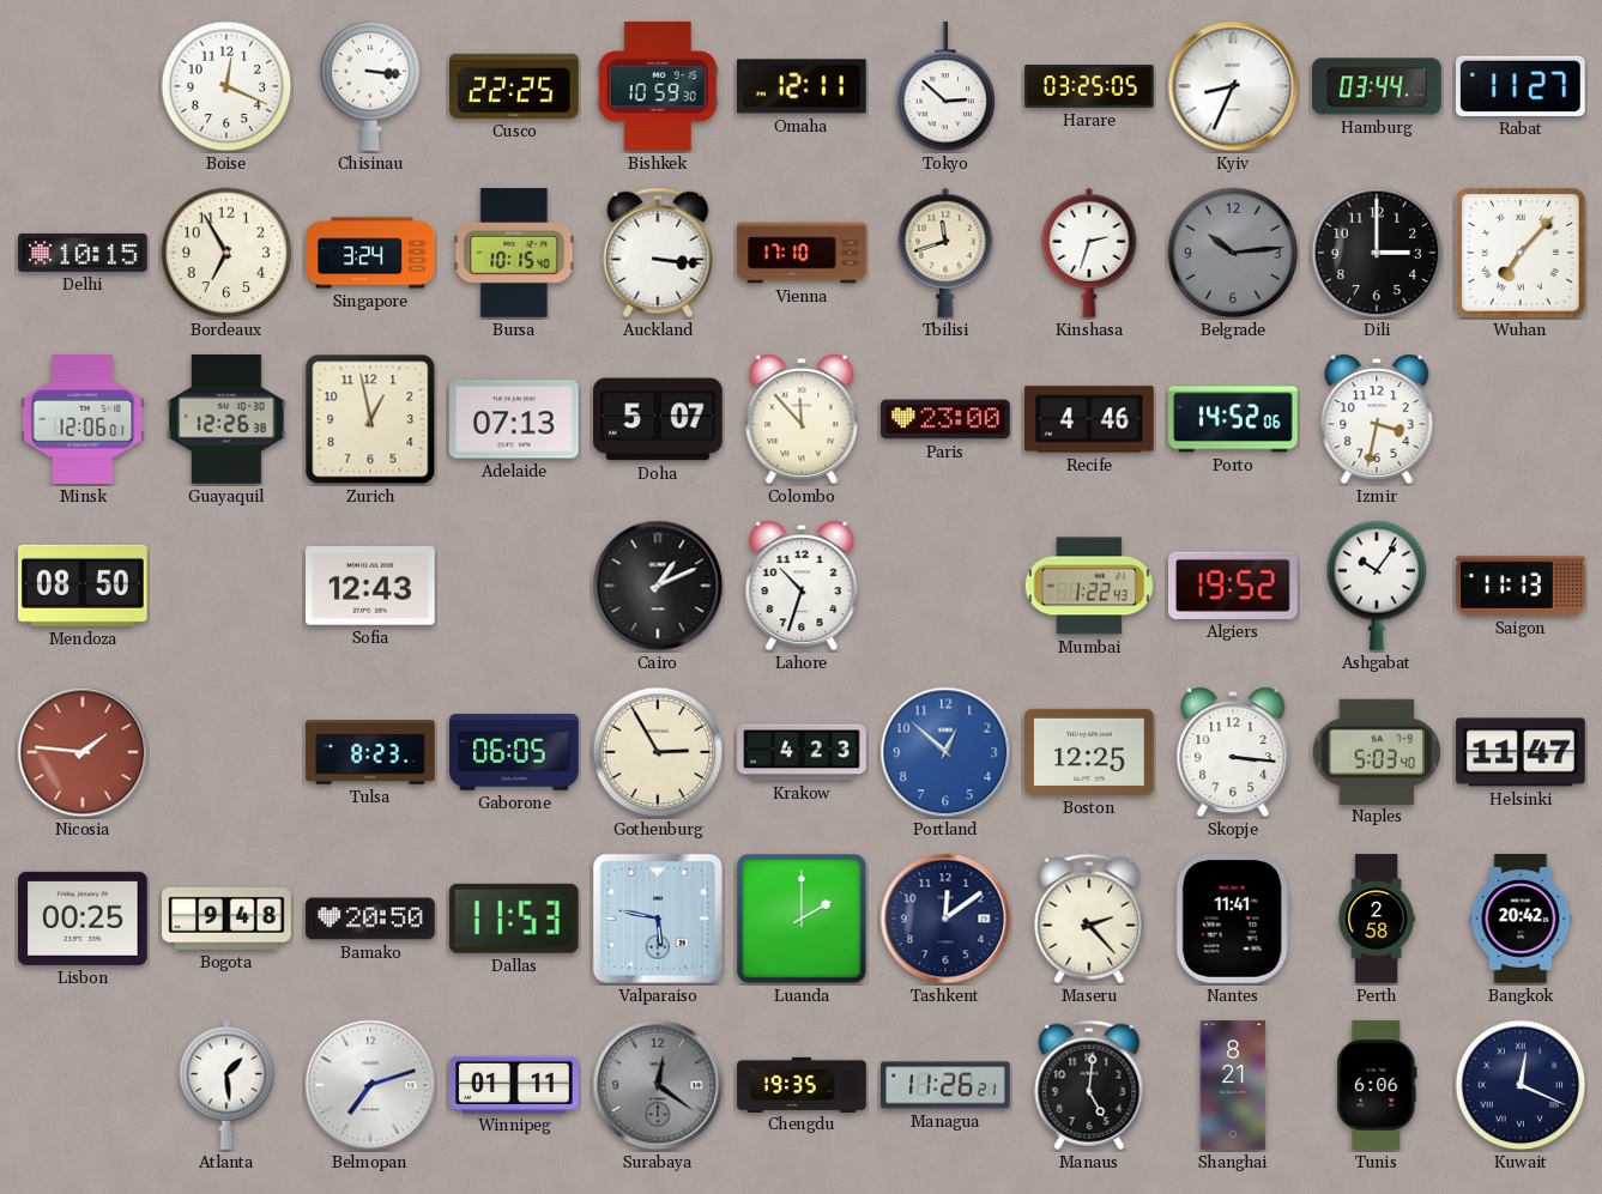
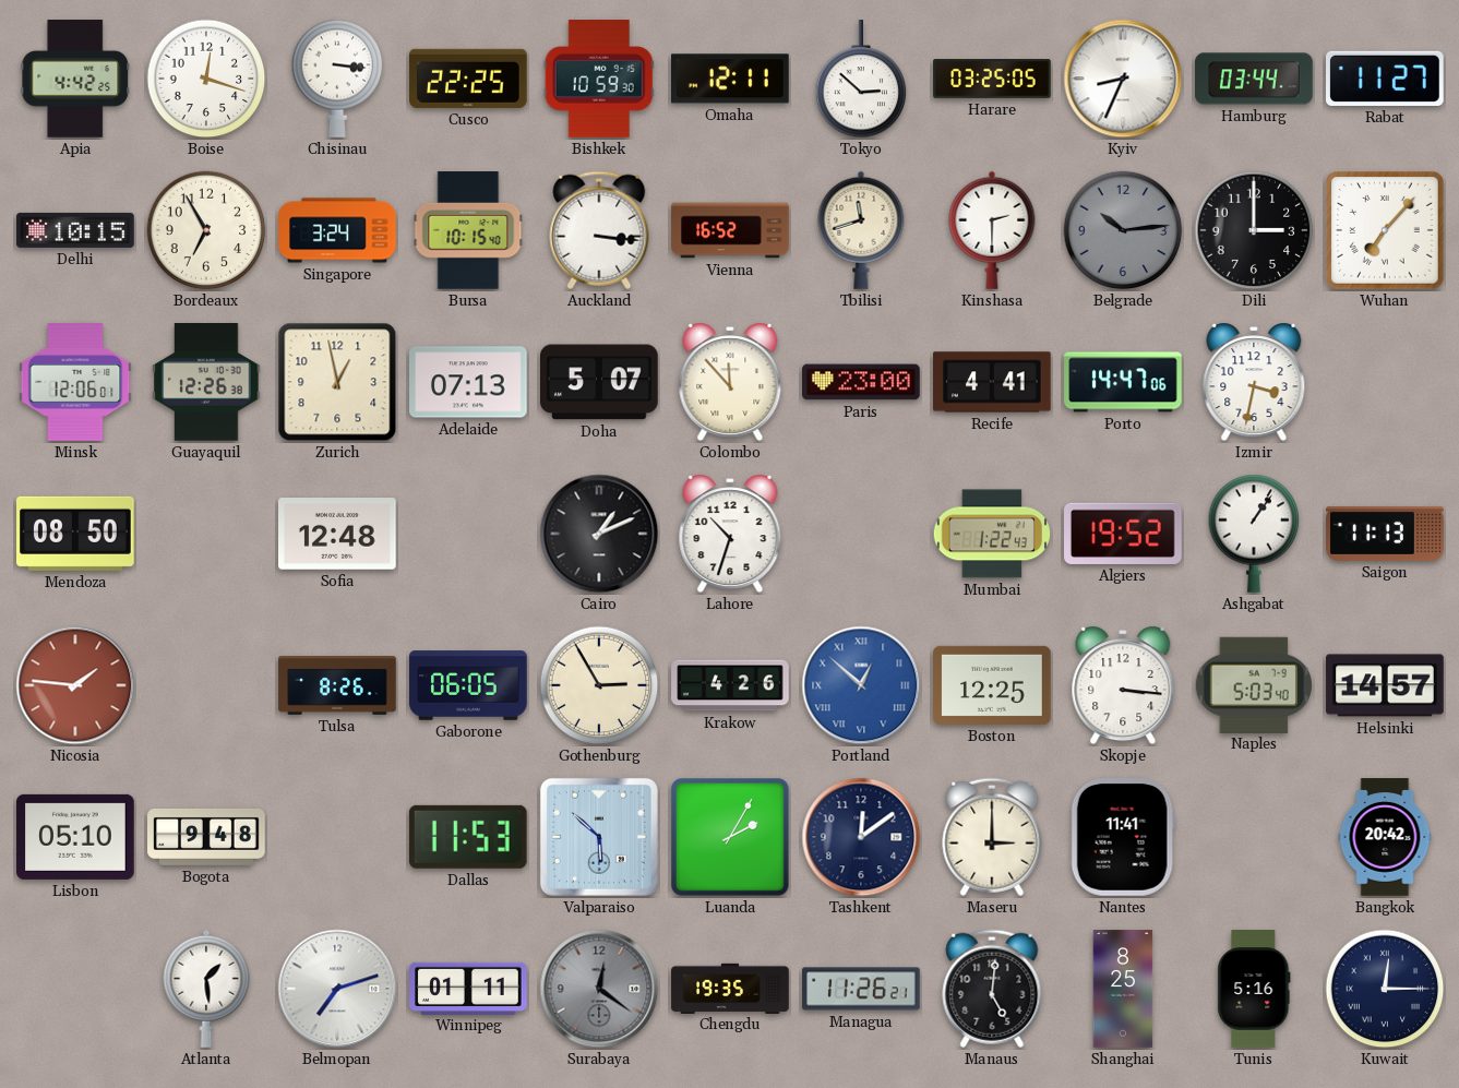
Apia: none -> 4:42 (75, 79)
Boise: 12:19 -> 12:18 (206, 79)
Vienna: 17:10 -> 16:52 (730, 230)
Kinshasa: 2:33 -> 2:30 (992, 230)
Recife: 4:46 -> 4:41 (993, 382)
Porto: 14:52 -> 14:47 (1123, 382)
Sofia: 12:43 -> 12:48 (338, 535)
Ashgabat: 10:06 -> 1:06 (1254, 534)
Tulsa: 8:23 -> 8:26 (337, 685)
Krakow: 4:23 -> 4:26 (730, 685)
Portland numerals: Arabic -> Roman (861, 685)
Helsinki: 11:47 -> 14:57 (1385, 685)
Lisbon: 00:25 -> 05:10 (76, 837)
Bamako: 20:50 -> none (370, 919)
Valparaiso: 5:47 -> 5:52 (599, 837)
Luanda: 2:00 -> 2:05 (731, 838)
Maseru: 2:23 -> 3:00 (992, 837)
Perth: 2:58 -> none (1377, 919)
Shanghai: 8:21 -> 8:25 (1123, 989)
Tunis: 6:06 -> 5:16 (1254, 989)
Kuwait: 12:19 -> 12:15 (1385, 989)
